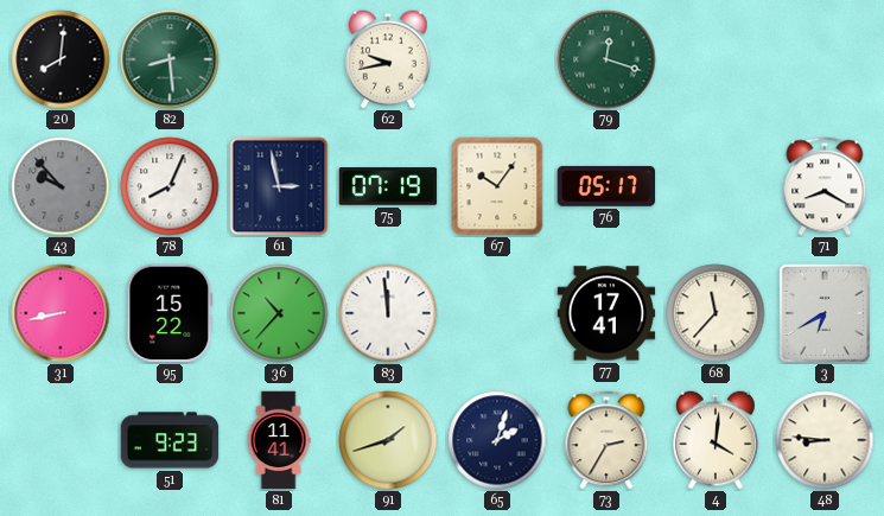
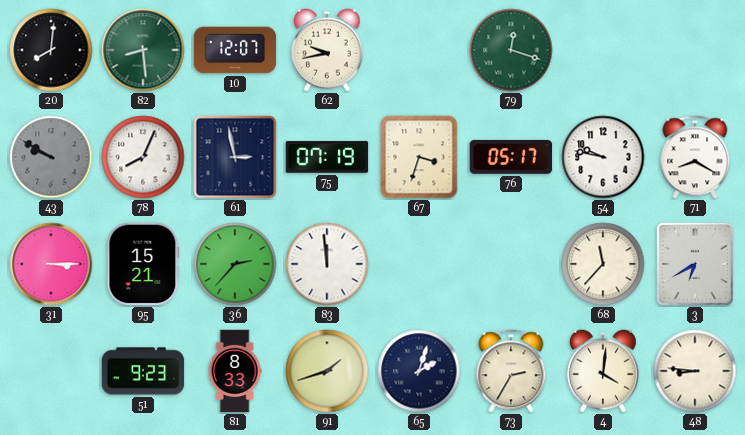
10: none -> 12:07 (235, 50)
43: 9:53 -> 9:50 (51, 157)
67: 10:06 -> 3:33 (419, 157)
54: none -> 9:47 (603, 157)
31: 8:43 -> 3:15 (51, 264)
95: 15:22 -> 15:21 (143, 264)
36: 10:37 -> 2:37 (235, 264)
77: 17:41 -> none (606, 313)
81: 11:41 -> 8:33 (235, 371)
